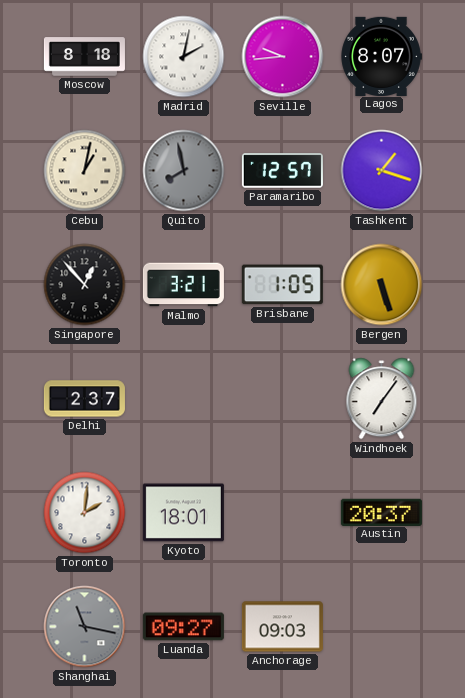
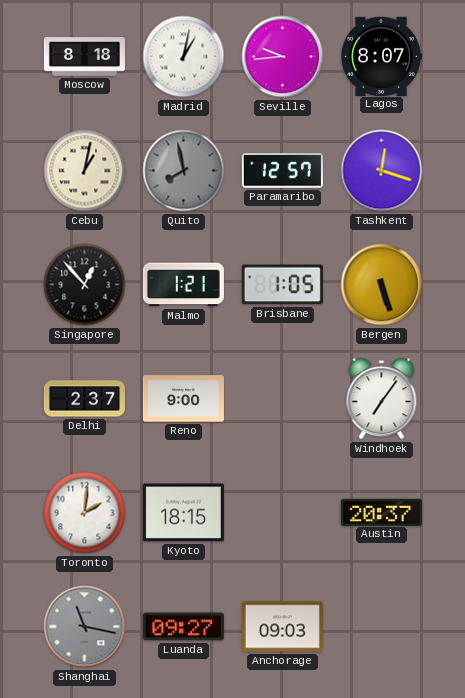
Madrid: 2:02 -> 1:02 (184, 57)
Tashkent: 1:18 -> 12:18 (382, 171)
Malmo: 3:21 -> 1:21 (183, 285)
Reno: none -> 9:00 (183, 399)
Kyoto: 18:01 -> 18:15 (183, 513)
